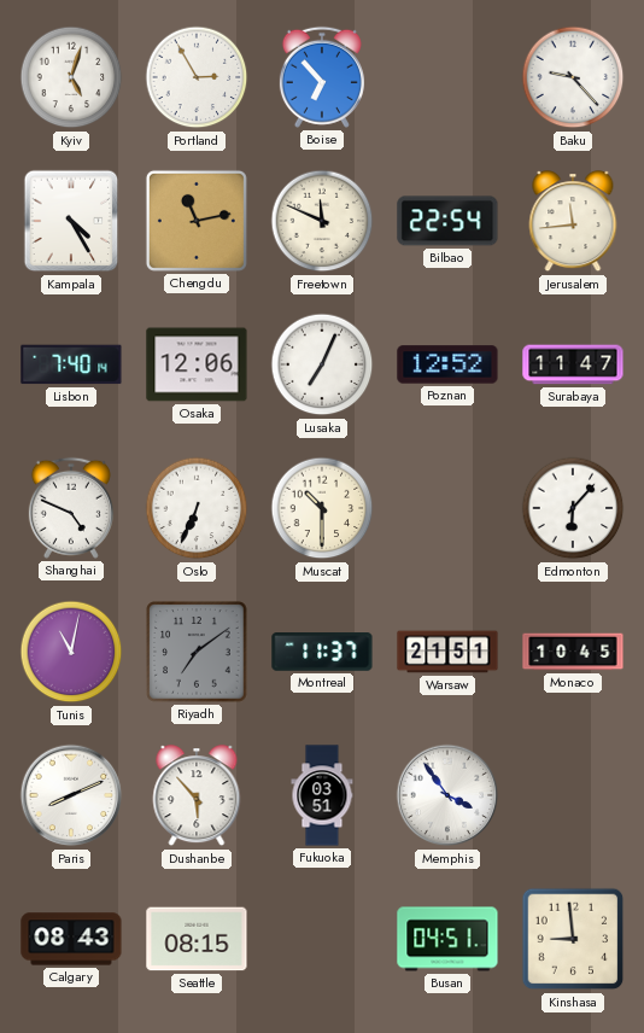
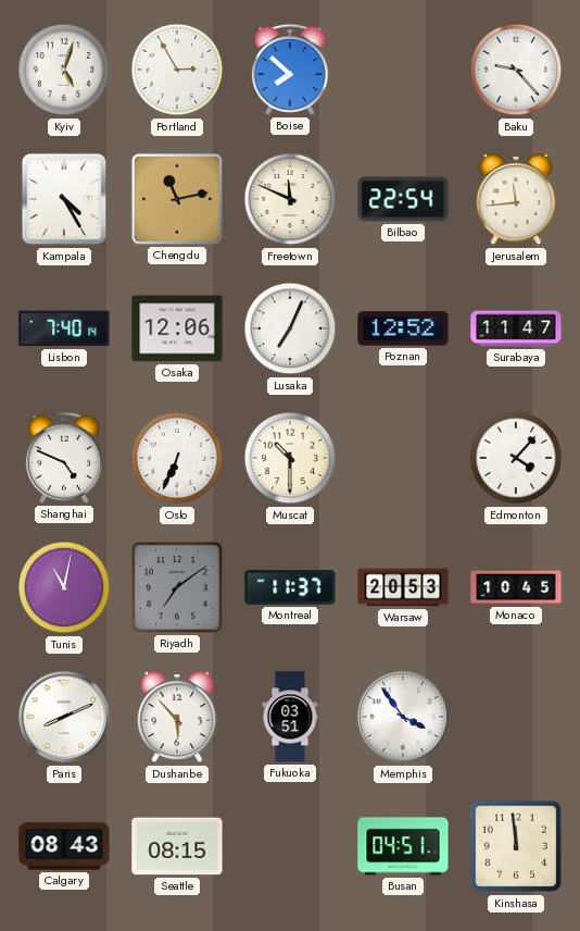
Boise: 6:53 -> 7:52 (290, 70)
Edmonton: 6:07 -> 4:07 (516, 458)
Warsaw: 21:51 -> 20:53 (403, 587)
Kinshasa: 8:59 -> 11:59 (516, 846)
